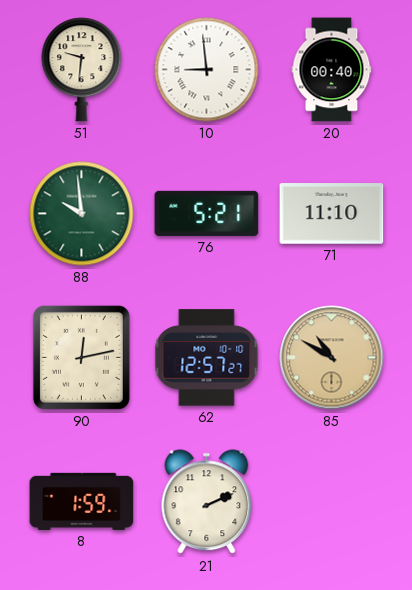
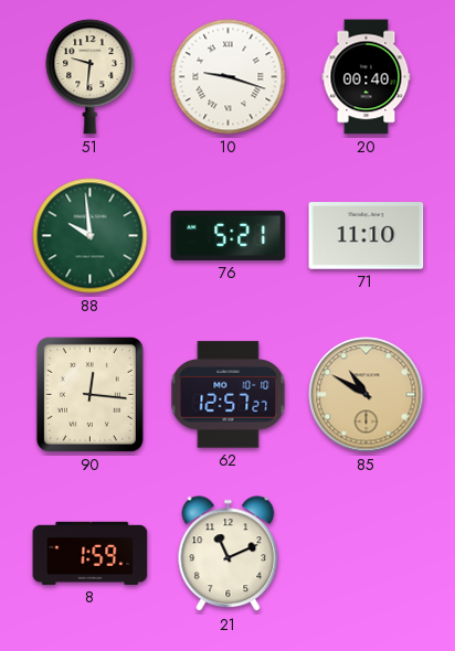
10: 8:59 -> 9:18 (229, 77)
90: 12:13 -> 12:16 (89, 394)
21: 2:11 -> 11:11 (229, 554)
